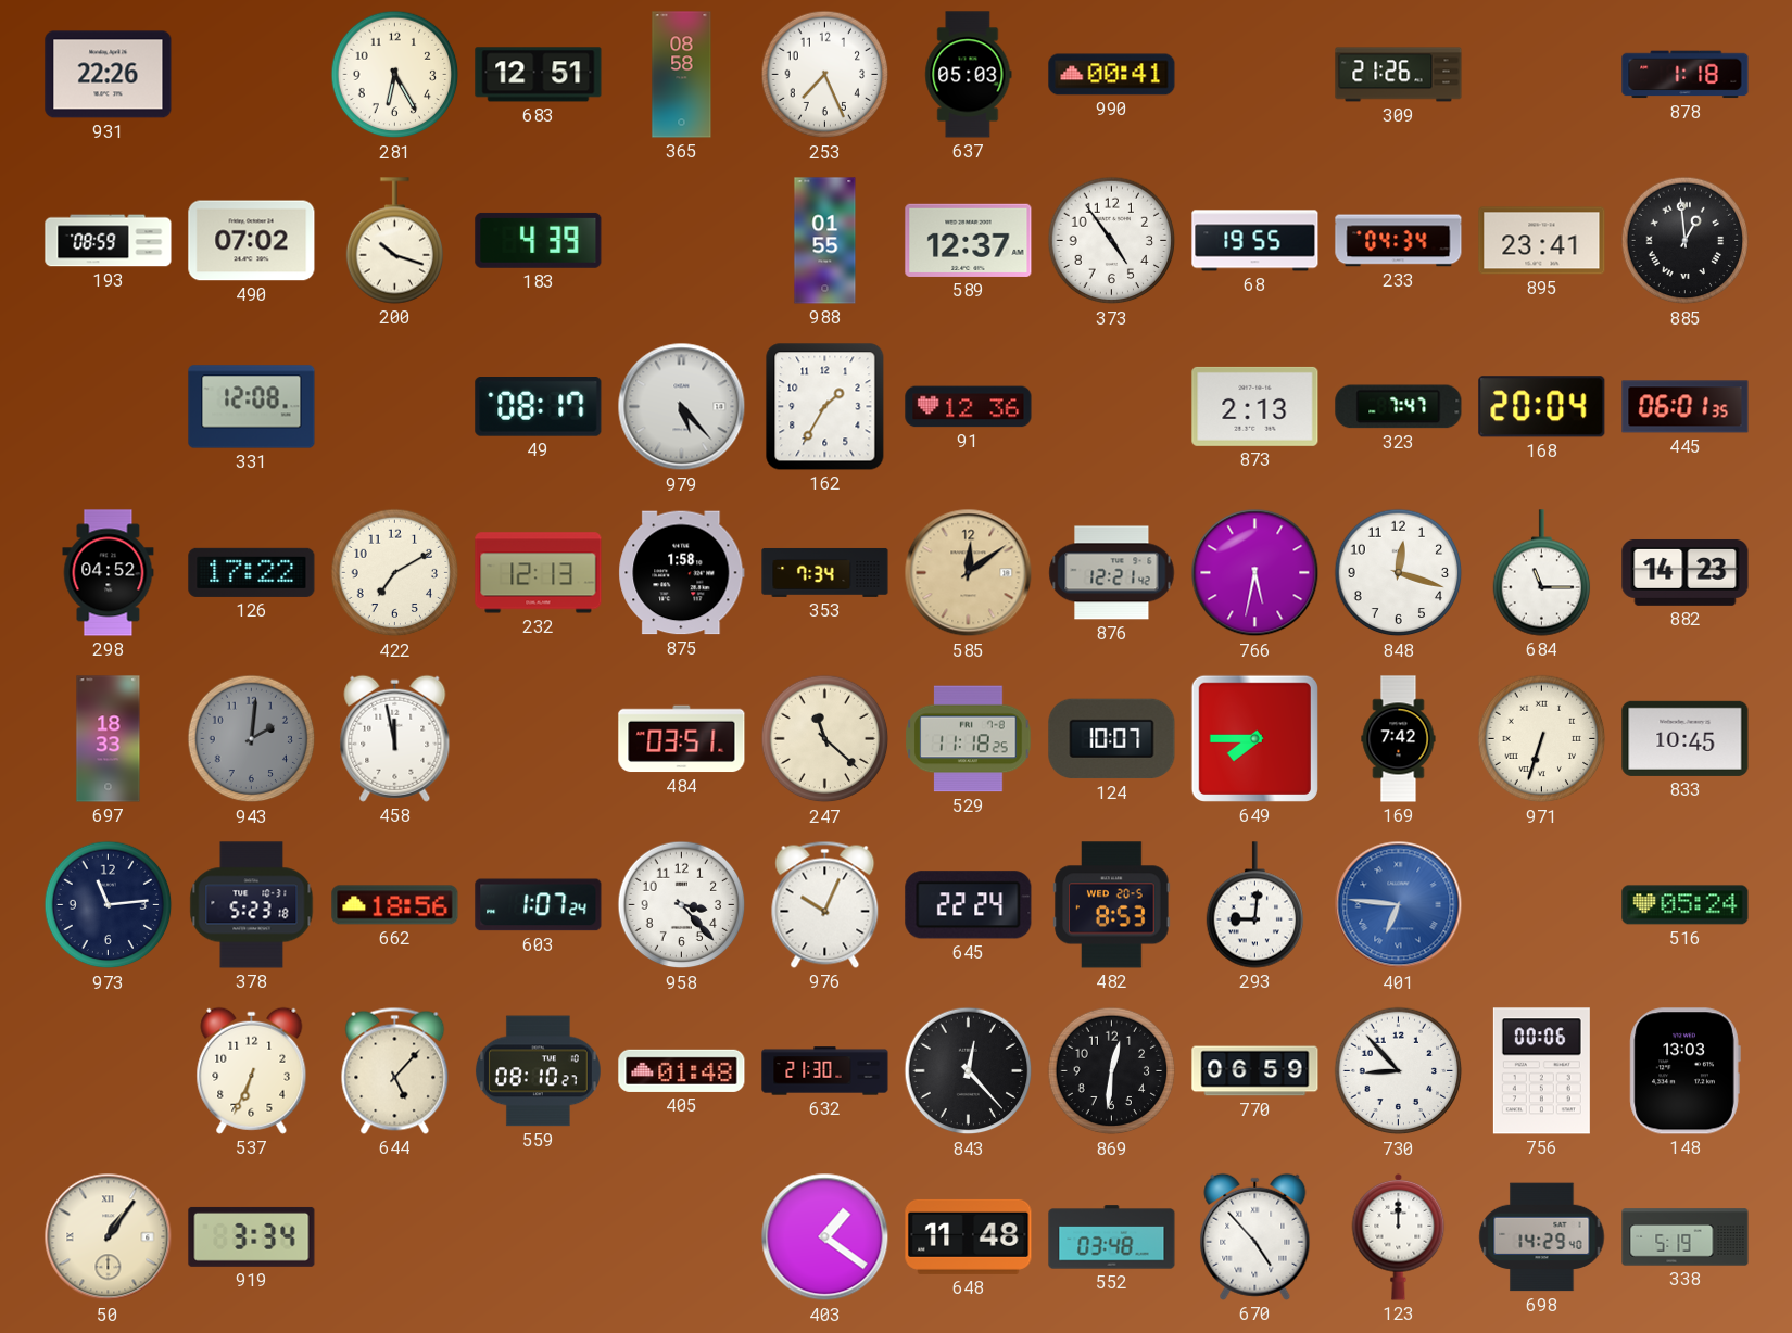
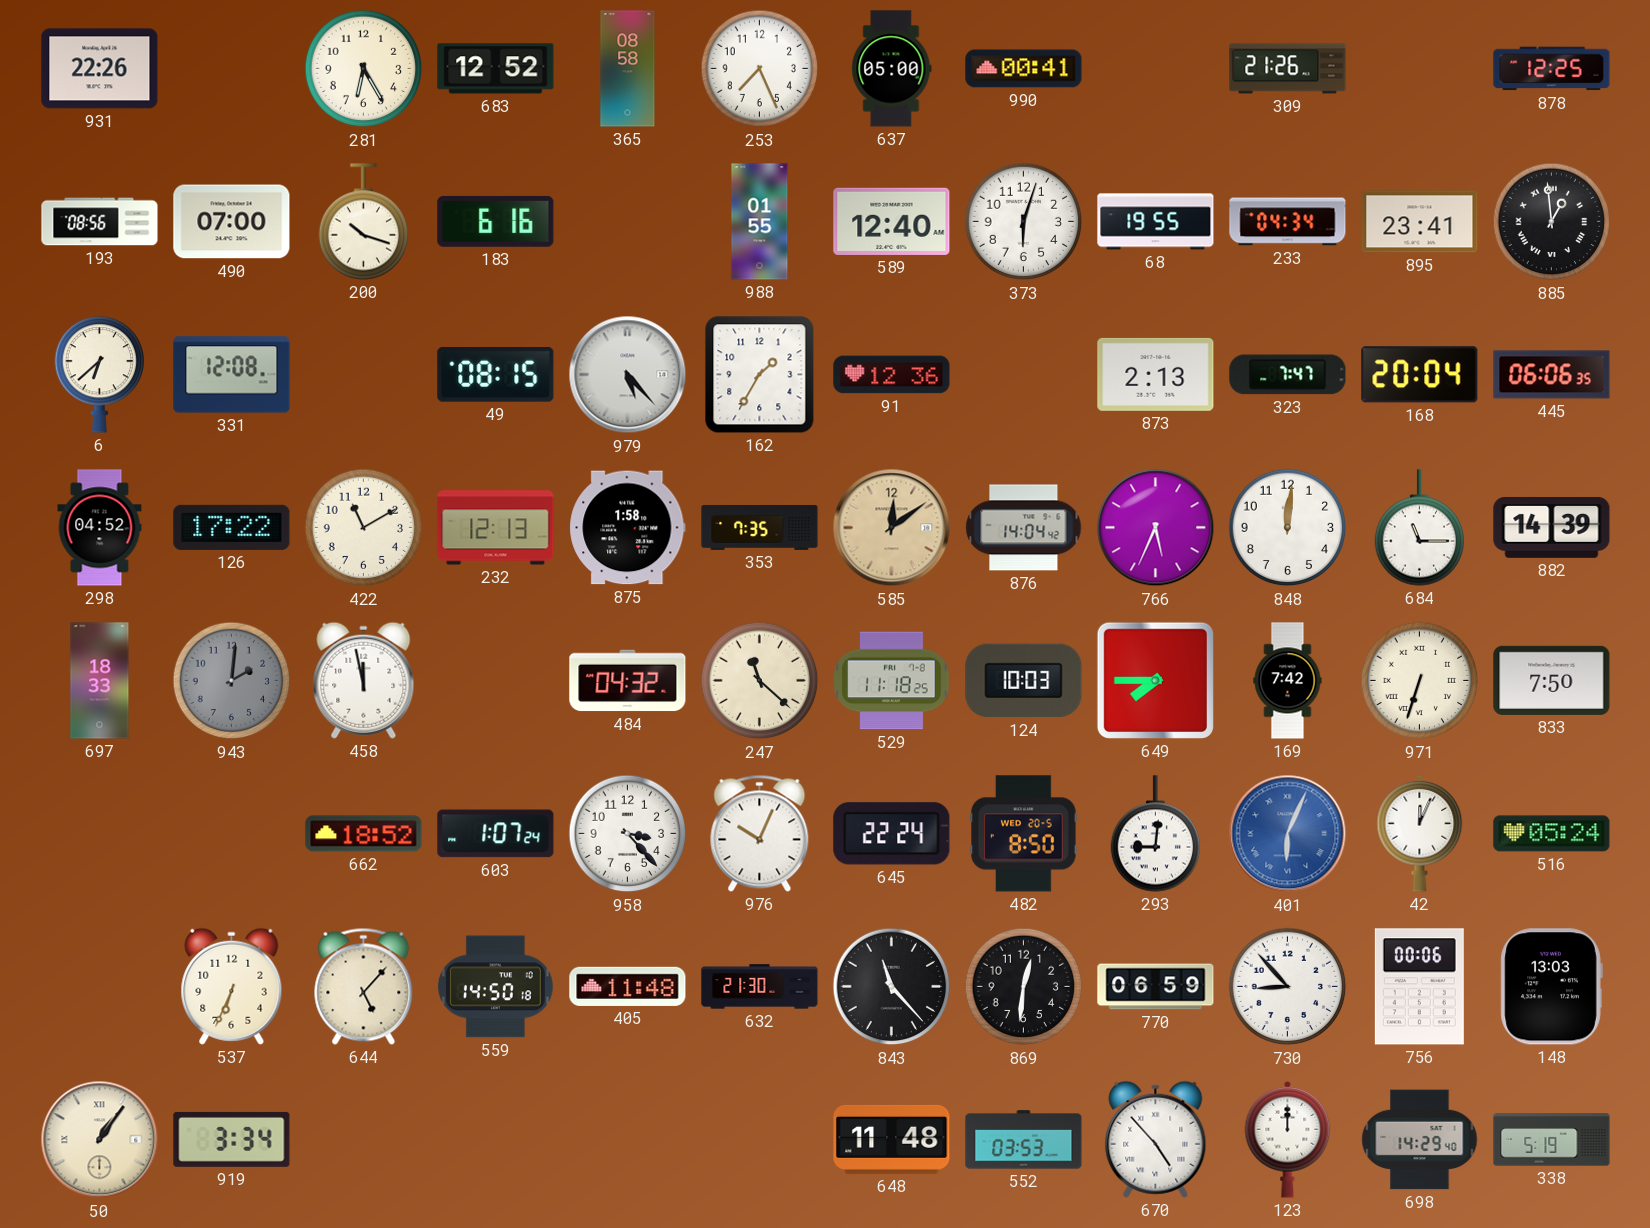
683: 12:51 -> 12:52 (496, 69)
637: 05:03 -> 05:00 (892, 69)
878: 1:18 -> 12:25 (1552, 69)
193: 08:59 -> 08:56 (100, 222)
490: 07:02 -> 07:00 (232, 222)
183: 4:39 -> 6:16 (496, 221)
589: 12:37 -> 12:40 (892, 221)
373: 4:54 -> 6:03 (1024, 222)
6: none -> 6:38 (100, 375)
49: 08:17 -> 08:15 (496, 375)
445: 06:01 -> 06:06 (1552, 375)
422: 7:10 -> 11:10 (364, 528)
353: 7:34 -> 7:35 (760, 527)
876: 12:21 -> 14:04 (1024, 528)
766: 5:32 -> 5:34 (1156, 528)
848: 12:18 -> 12:01 (1288, 528)
882: 14:23 -> 14:39 (1552, 527)
484: 03:51 -> 04:32 (628, 681)
124: 10:07 -> 10:03 (1024, 681)
833: 10:45 -> 7:50 (1552, 680)
973: 11:14 -> none (109, 905)
378: 5:23 -> none (252, 905)
662: 18:56 -> 18:52 (364, 834)
482: 8:53 -> 8:50 (1024, 834)
401: 6:46 -> 6:04 (1288, 834)
42: none -> 12:04 (1420, 833)
559: 08:10 -> 14:50 (495, 987)
405: 01:48 -> 11:48 (628, 986)
843: 12:23 -> 11:23 (892, 987)
403: 1:21 -> none (825, 1237)
552: 03:48 -> 03:53 (1024, 1140)
